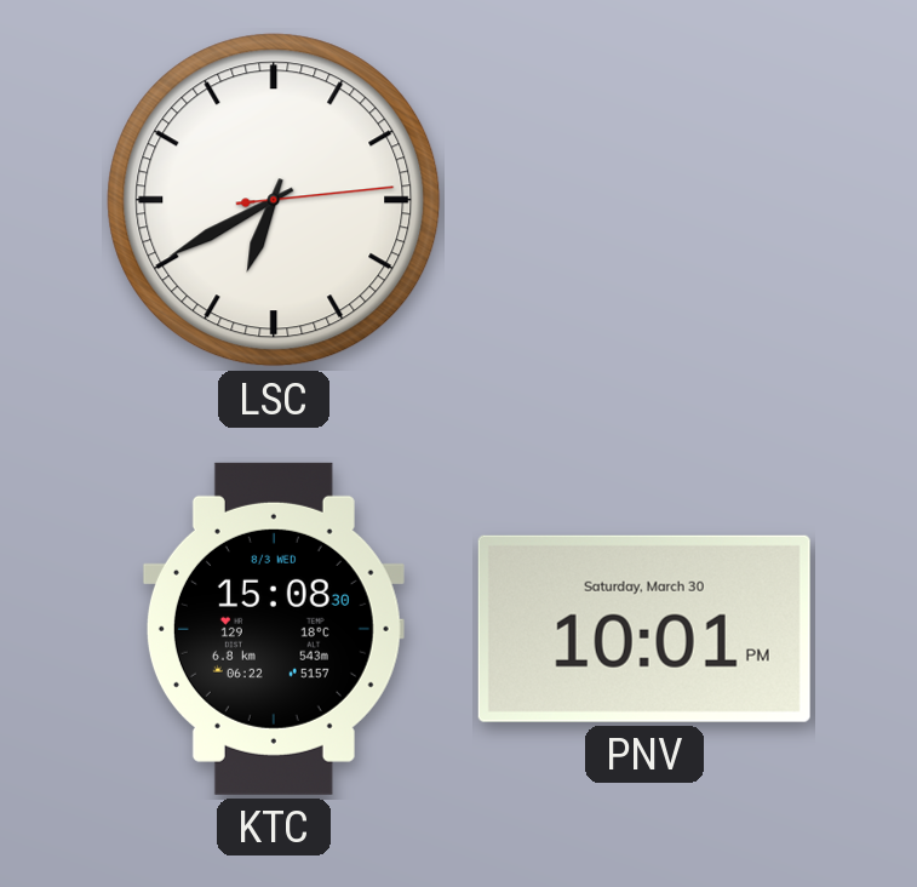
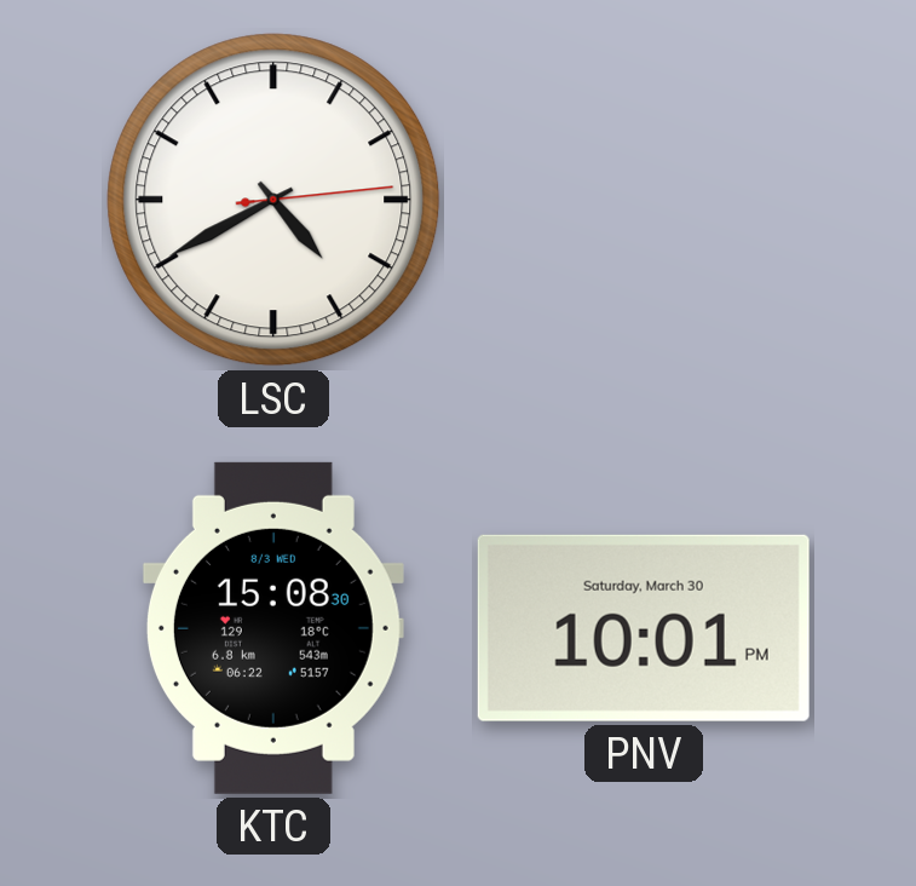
LSC: 6:40 -> 4:40 (273, 200)
